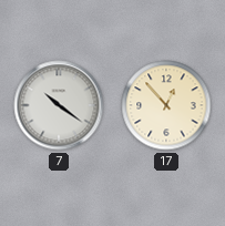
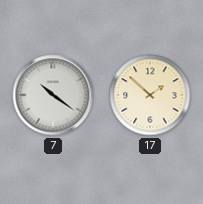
17: 12:53 -> 1:52 (150, 95)
